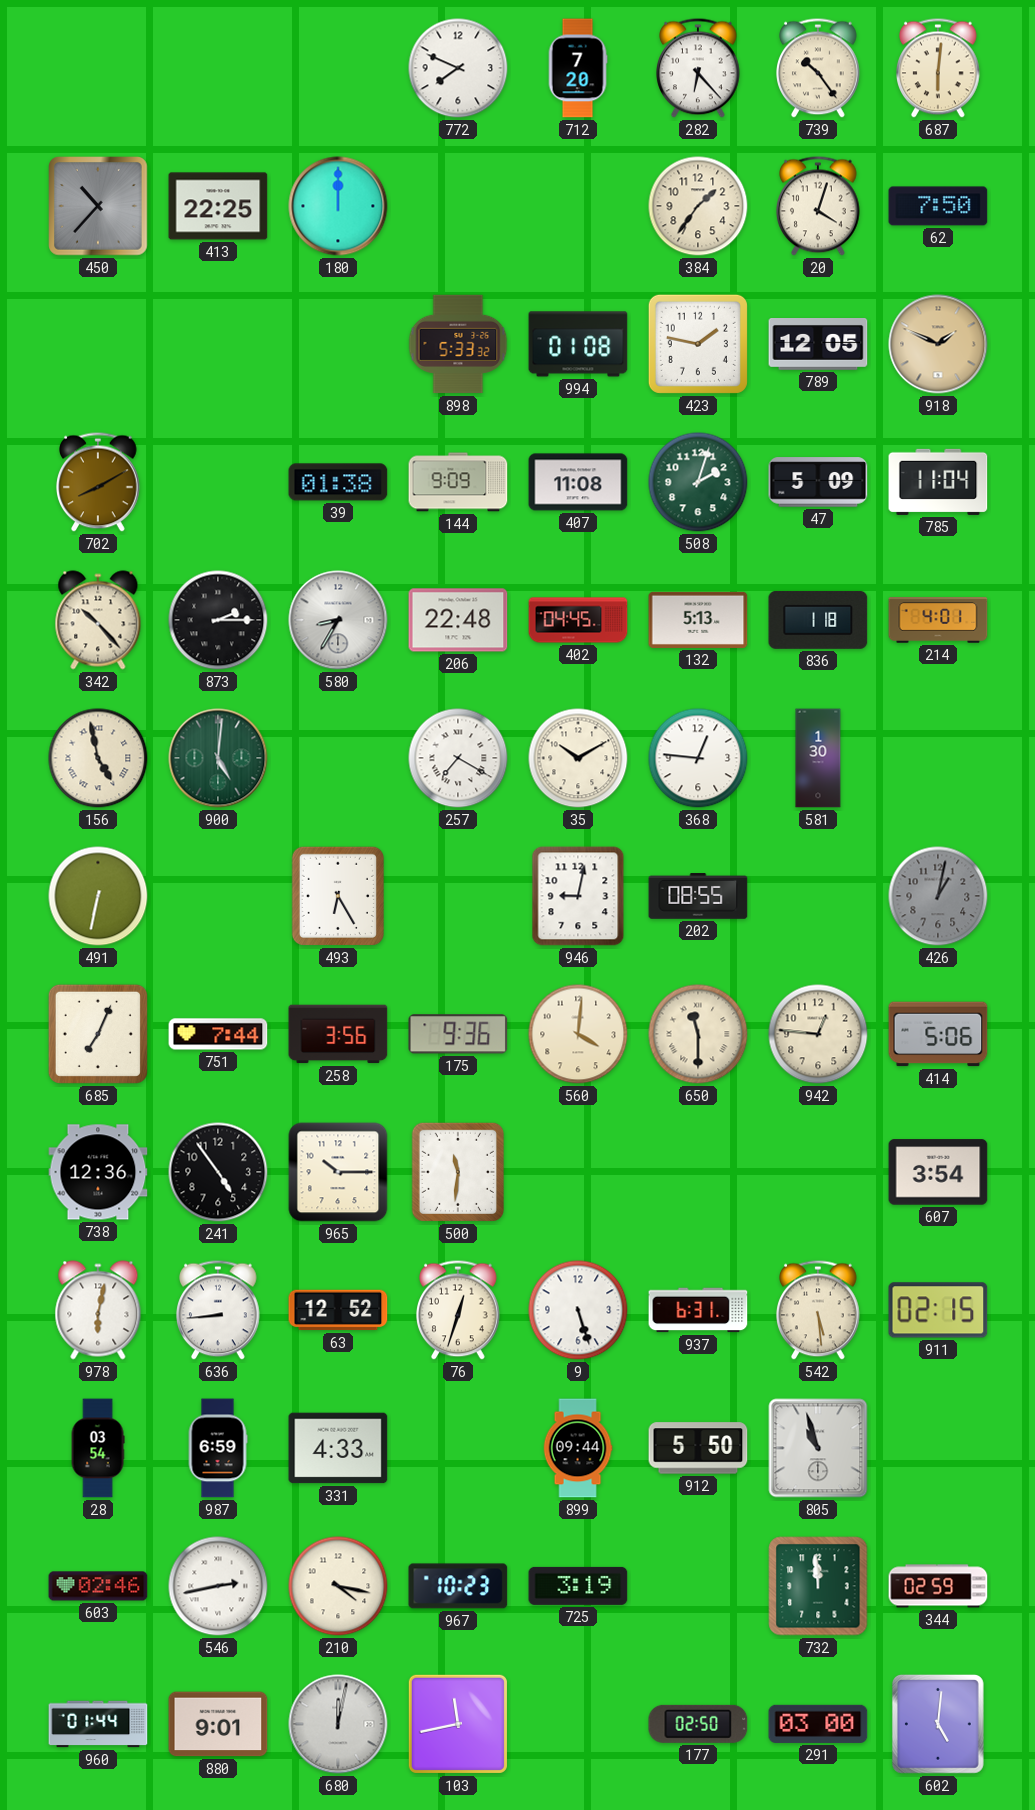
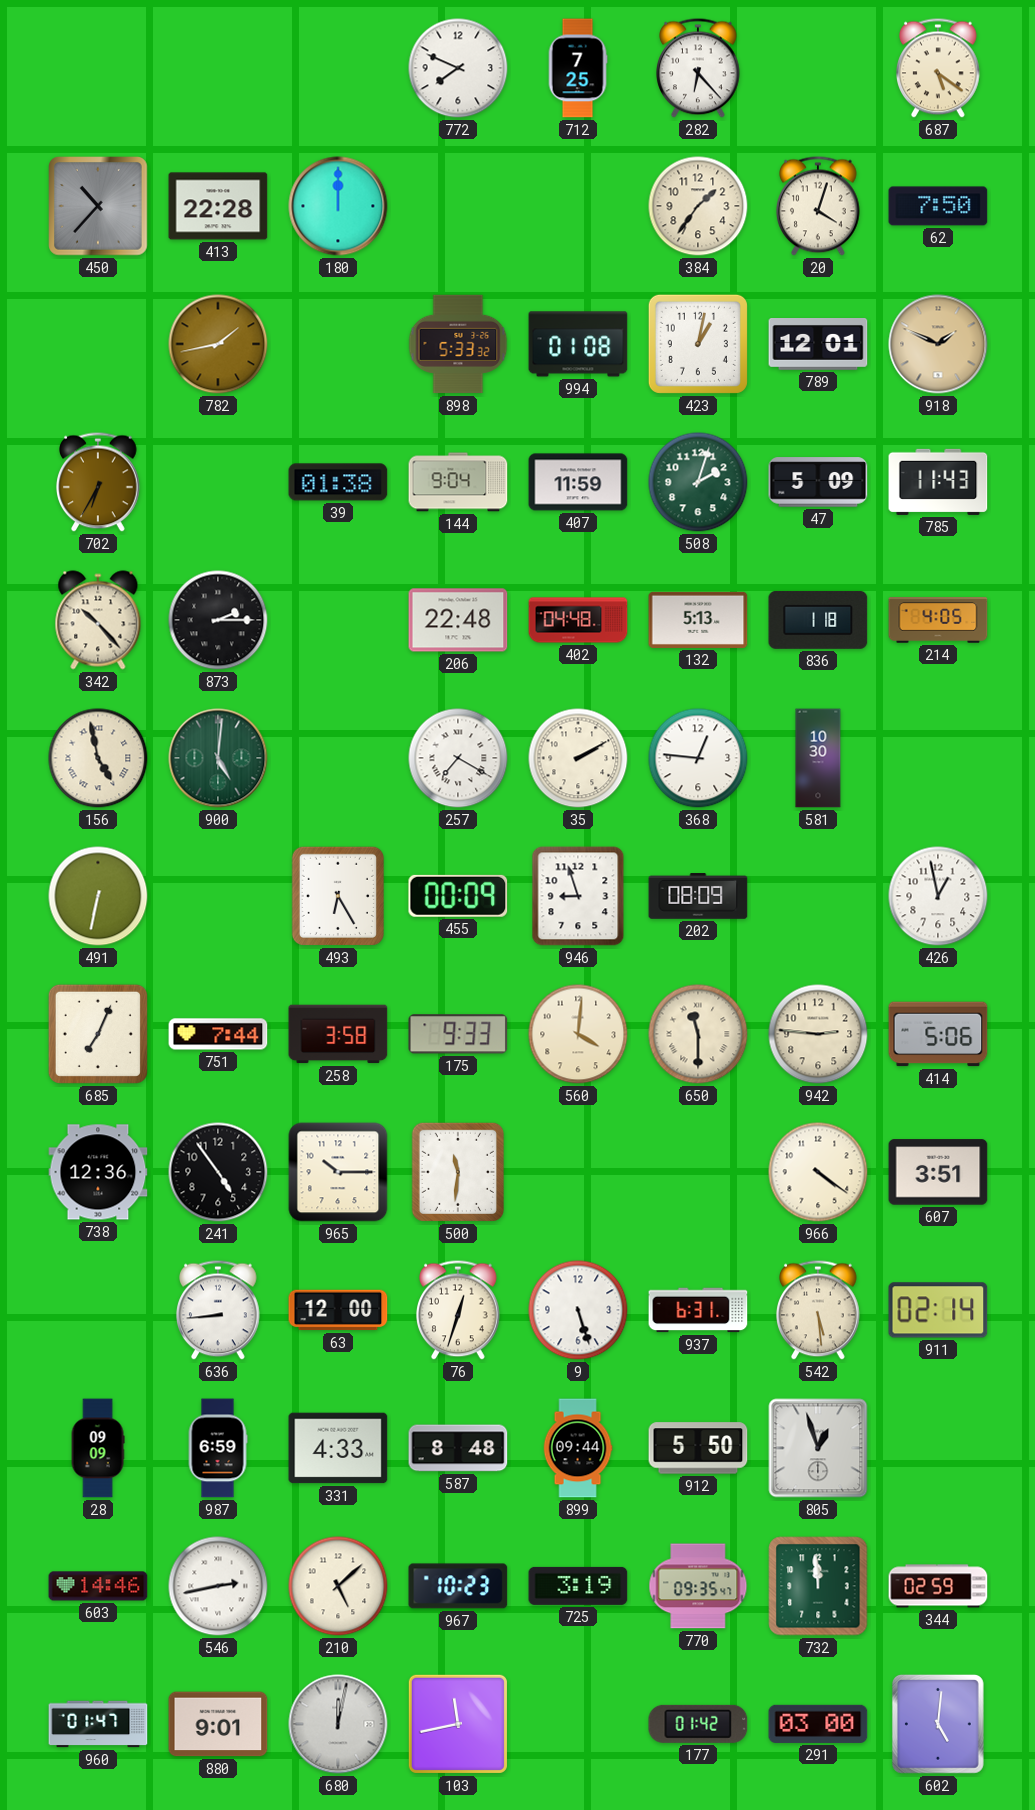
712: 7:20 -> 7:25 (578, 68)
739: 10:24 -> none (819, 68)
687: 6:01 -> 5:21 (939, 68)
413: 22:25 -> 22:28 (218, 206)
782: none -> 1:43 (218, 344)
423: 1:47 -> 1:02 (698, 344)
789: 12:05 -> 12:01 (818, 345)
702: 8:10 -> 6:35 (99, 482)
144: 9:09 -> 9:04 (458, 482)
407: 11:08 -> 11:59 (578, 482)
785: 11:04 -> 11:43 (938, 482)
580: 8:35 -> none (338, 620)
402: 04:45 -> 04:48 (578, 620)
214: 4:01 -> 4:05 (938, 620)
35: 10:10 -> 2:10 (578, 758)
581: 1:30 -> 10:30 (818, 758)
455: none -> 00:09 (458, 896)
946: 9:02 -> 8:57 (578, 896)
202: 08:55 -> 08:09 (698, 896)
426: 1:02 -> 12:58 (938, 896)
426 dial: grey -> white (938, 896)
258: 3:56 -> 3:58 (338, 1034)
175: 9:36 -> 9:33 (458, 1034)
942: 12:46 -> 2:46 (818, 1034)
966: none -> 4:21 (818, 1172)
607: 3:54 -> 3:51 (938, 1172)
978: 6:02 -> none (98, 1310)
63: 12:52 -> 12:00 (338, 1310)
911: 02:15 -> 02:14 (938, 1310)
28: 03:54 -> 09:09 (98, 1448)
587: none -> 8:48 (458, 1448)
805: 10:57 -> 12:57 (818, 1448)
603: 02:46 -> 14:46 (98, 1586)
210: 4:17 -> 5:08 (338, 1586)
770: none -> 09:35 (698, 1586)
960: 01:44 -> 01:47 (98, 1724)
177: 02:50 -> 01:42 (698, 1724)
